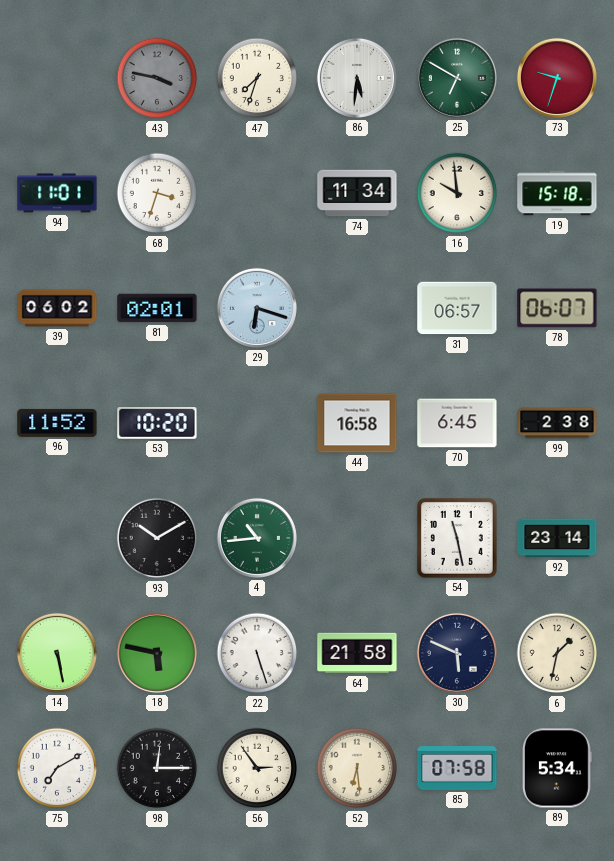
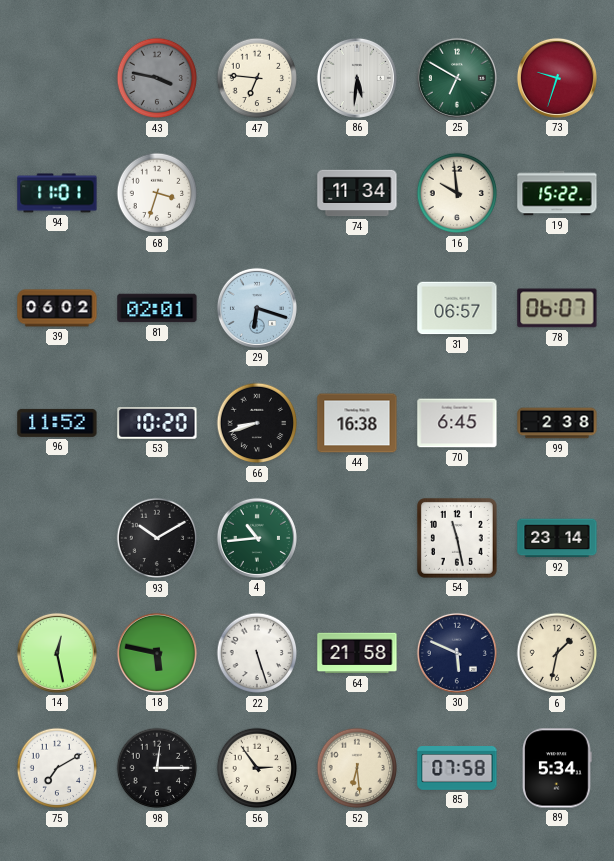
47: 7:33 -> 6:46 (257, 78)
19: 15:18 -> 15:22 (557, 193)
66: none -> 8:42 (257, 423)
44: 16:58 -> 16:38 (357, 423)
14: 5:28 -> 12:28 (57, 653)
